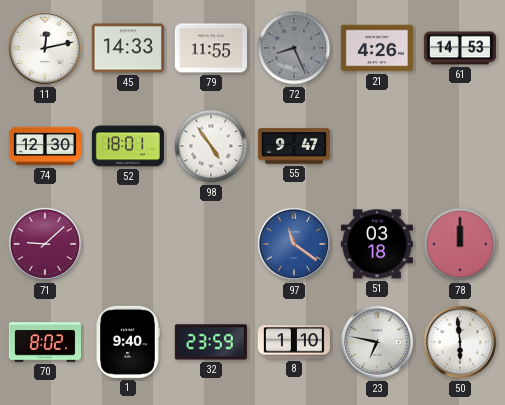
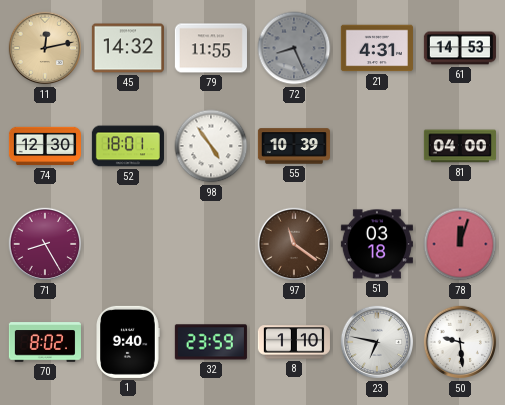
11 dial: white -> champagne (45, 48)
45: 14:33 -> 14:32 (128, 48)
21: 4:26 -> 4:31 (377, 48)
55: 9:47 -> 10:39 (294, 146)
81: none -> 04:00 (460, 146)
71: 9:08 -> 8:25 (45, 244)
97 dial: blue -> brown (294, 244)
78: 12:00 -> 12:03 (460, 244)
50: 5:59 -> 9:29 (460, 342)
